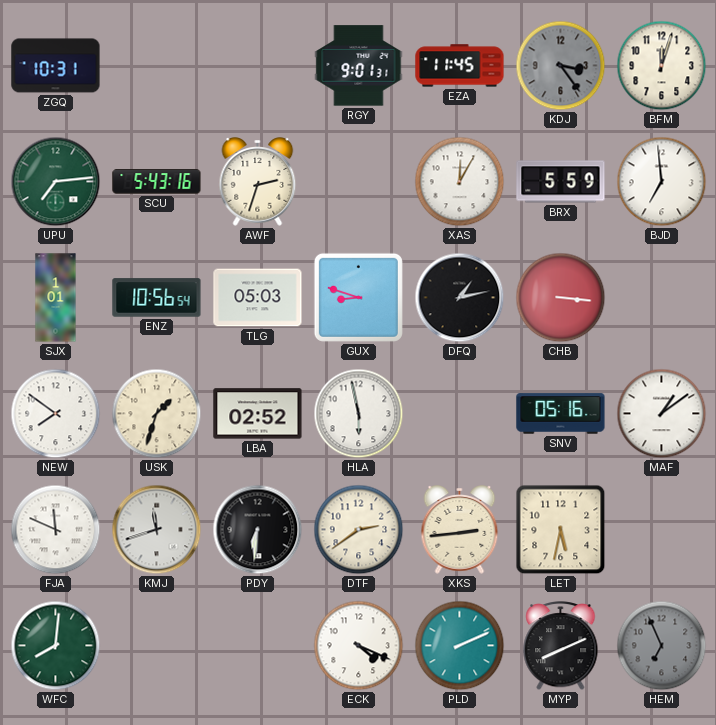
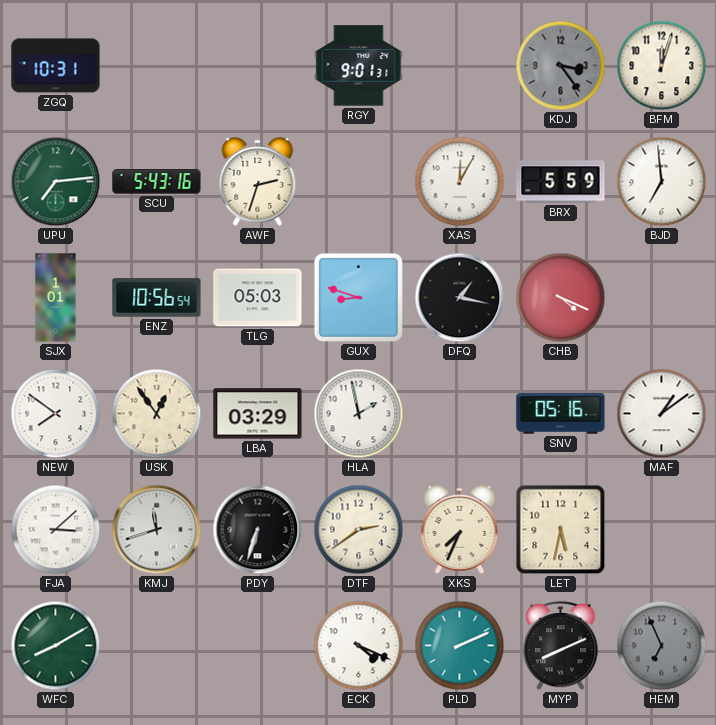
EZA: 11:45 -> none (460, 66)
DFQ: 1:13 -> 1:17 (460, 298)
CHB: 3:16 -> 4:19 (561, 298)
USK: 1:33 -> 12:54 (157, 414)
LBA: 02:52 -> 03:29 (258, 414)
HLA: 5:58 -> 1:58 (359, 414)
FJA: 11:49 -> 3:08 (56, 530)
PDY: 6:31 -> 6:33 (258, 530)
XKS: 2:44 -> 7:34 (460, 530)
WFC: 8:01 -> 8:10 (56, 646)
